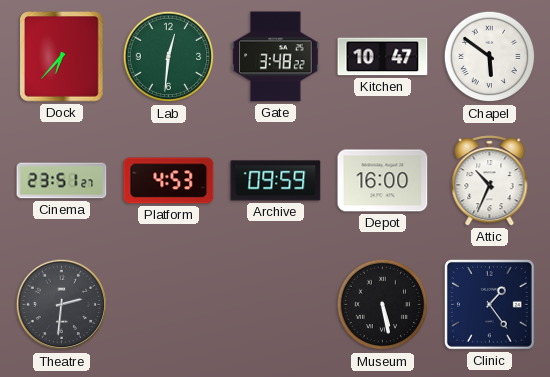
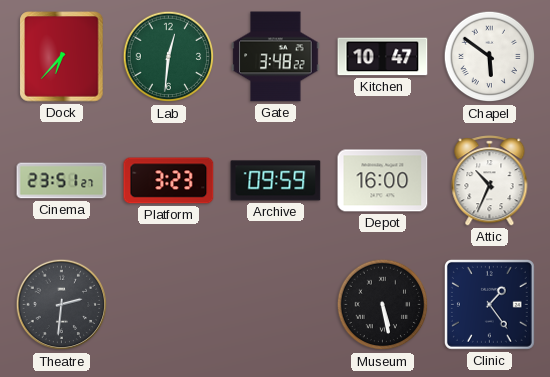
Platform: 4:53 -> 3:23 (169, 181)
